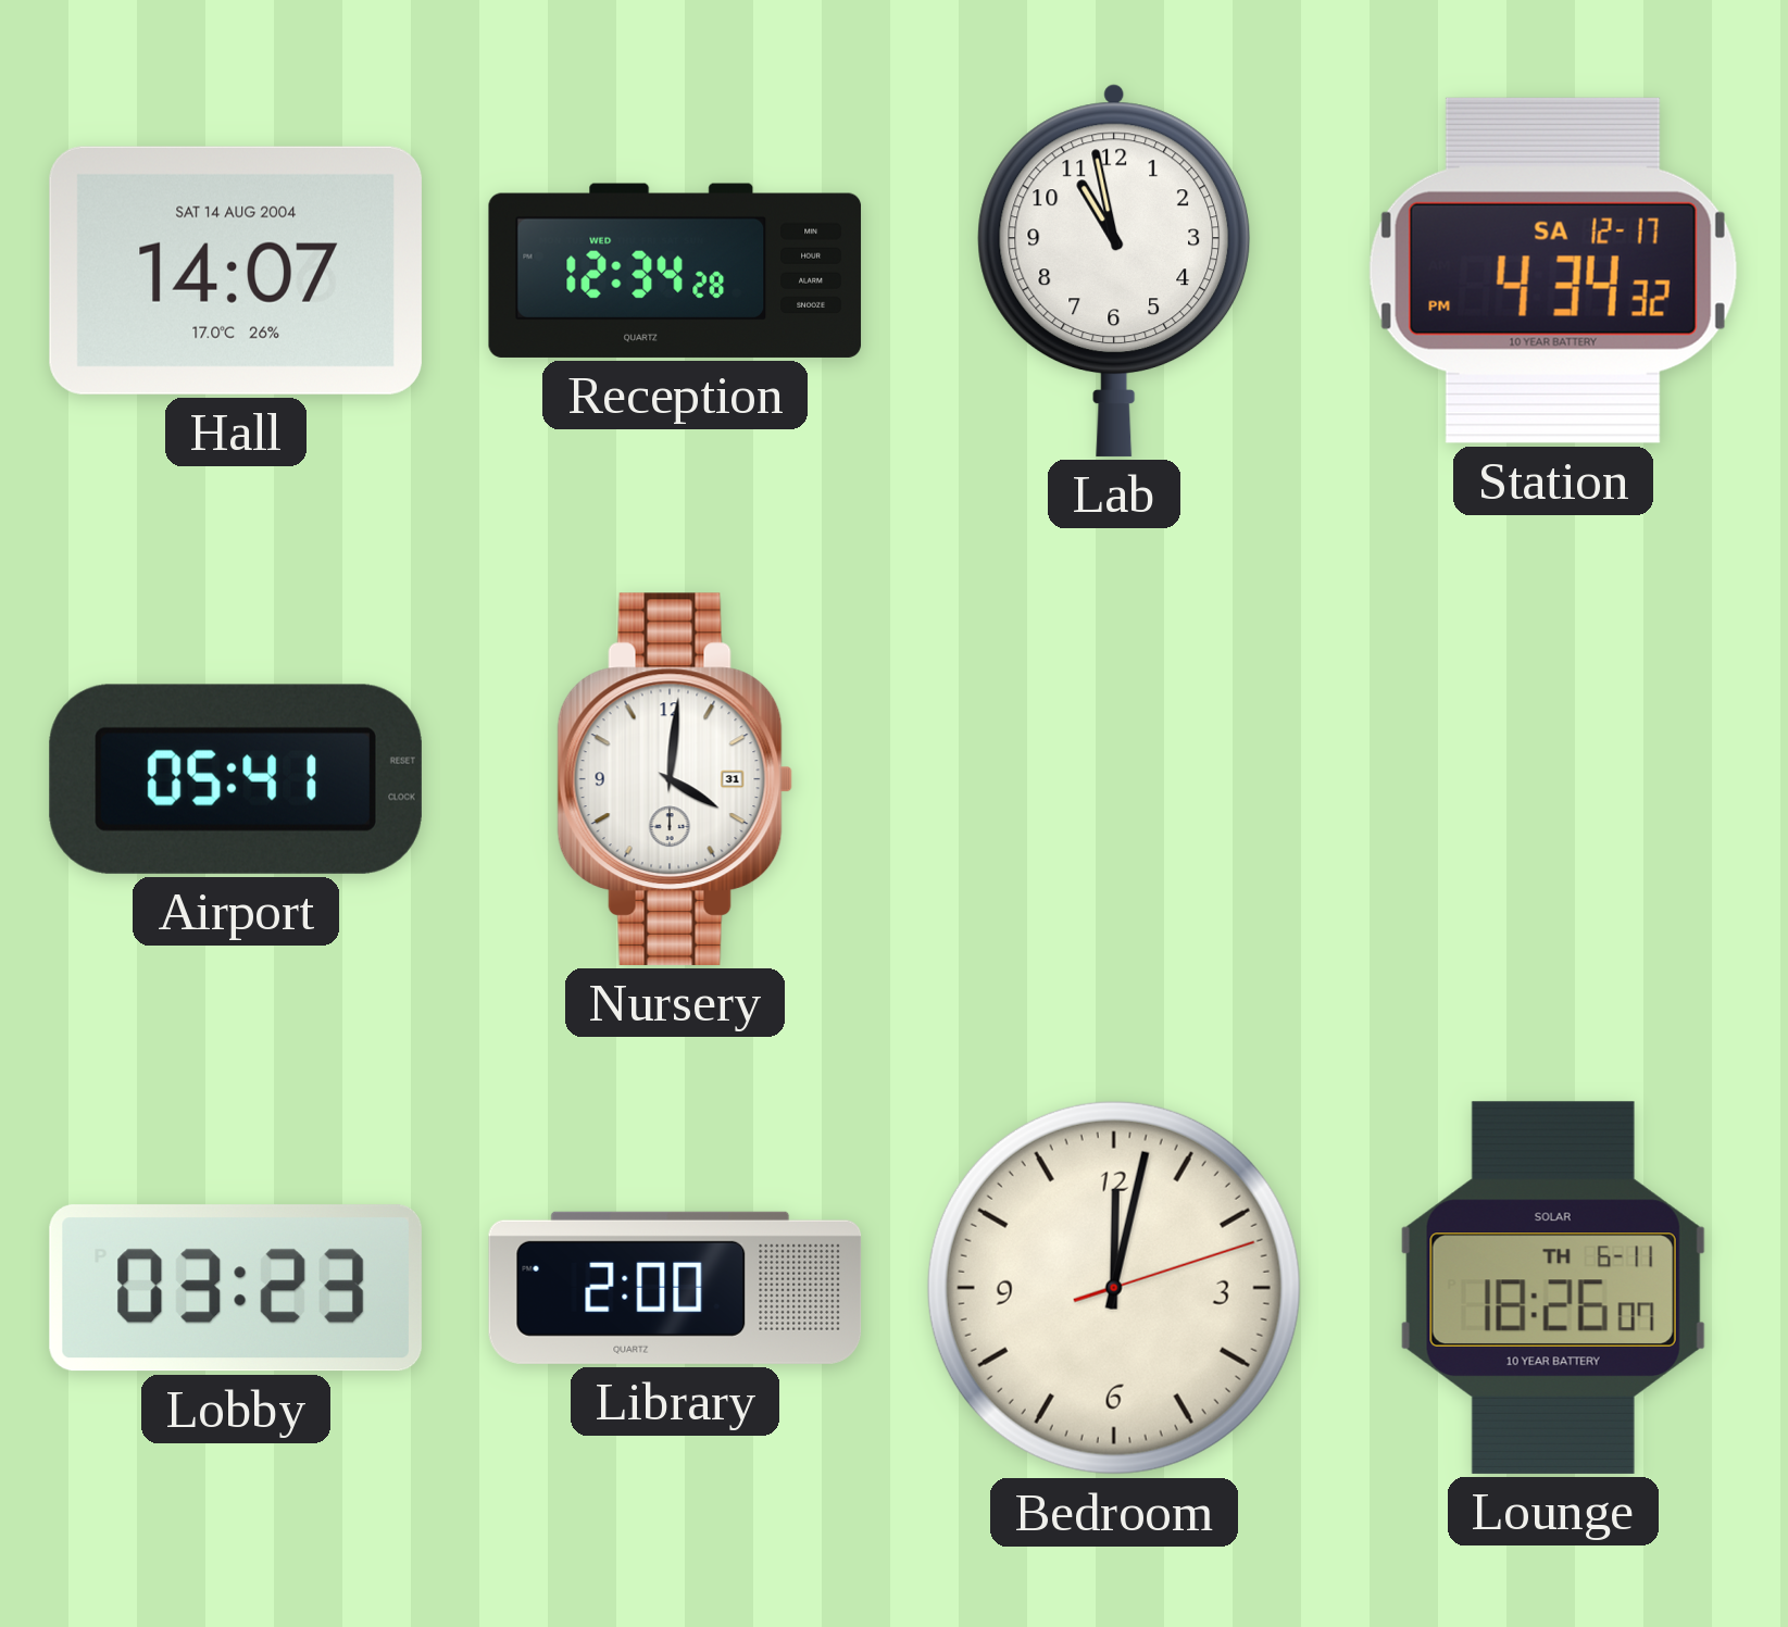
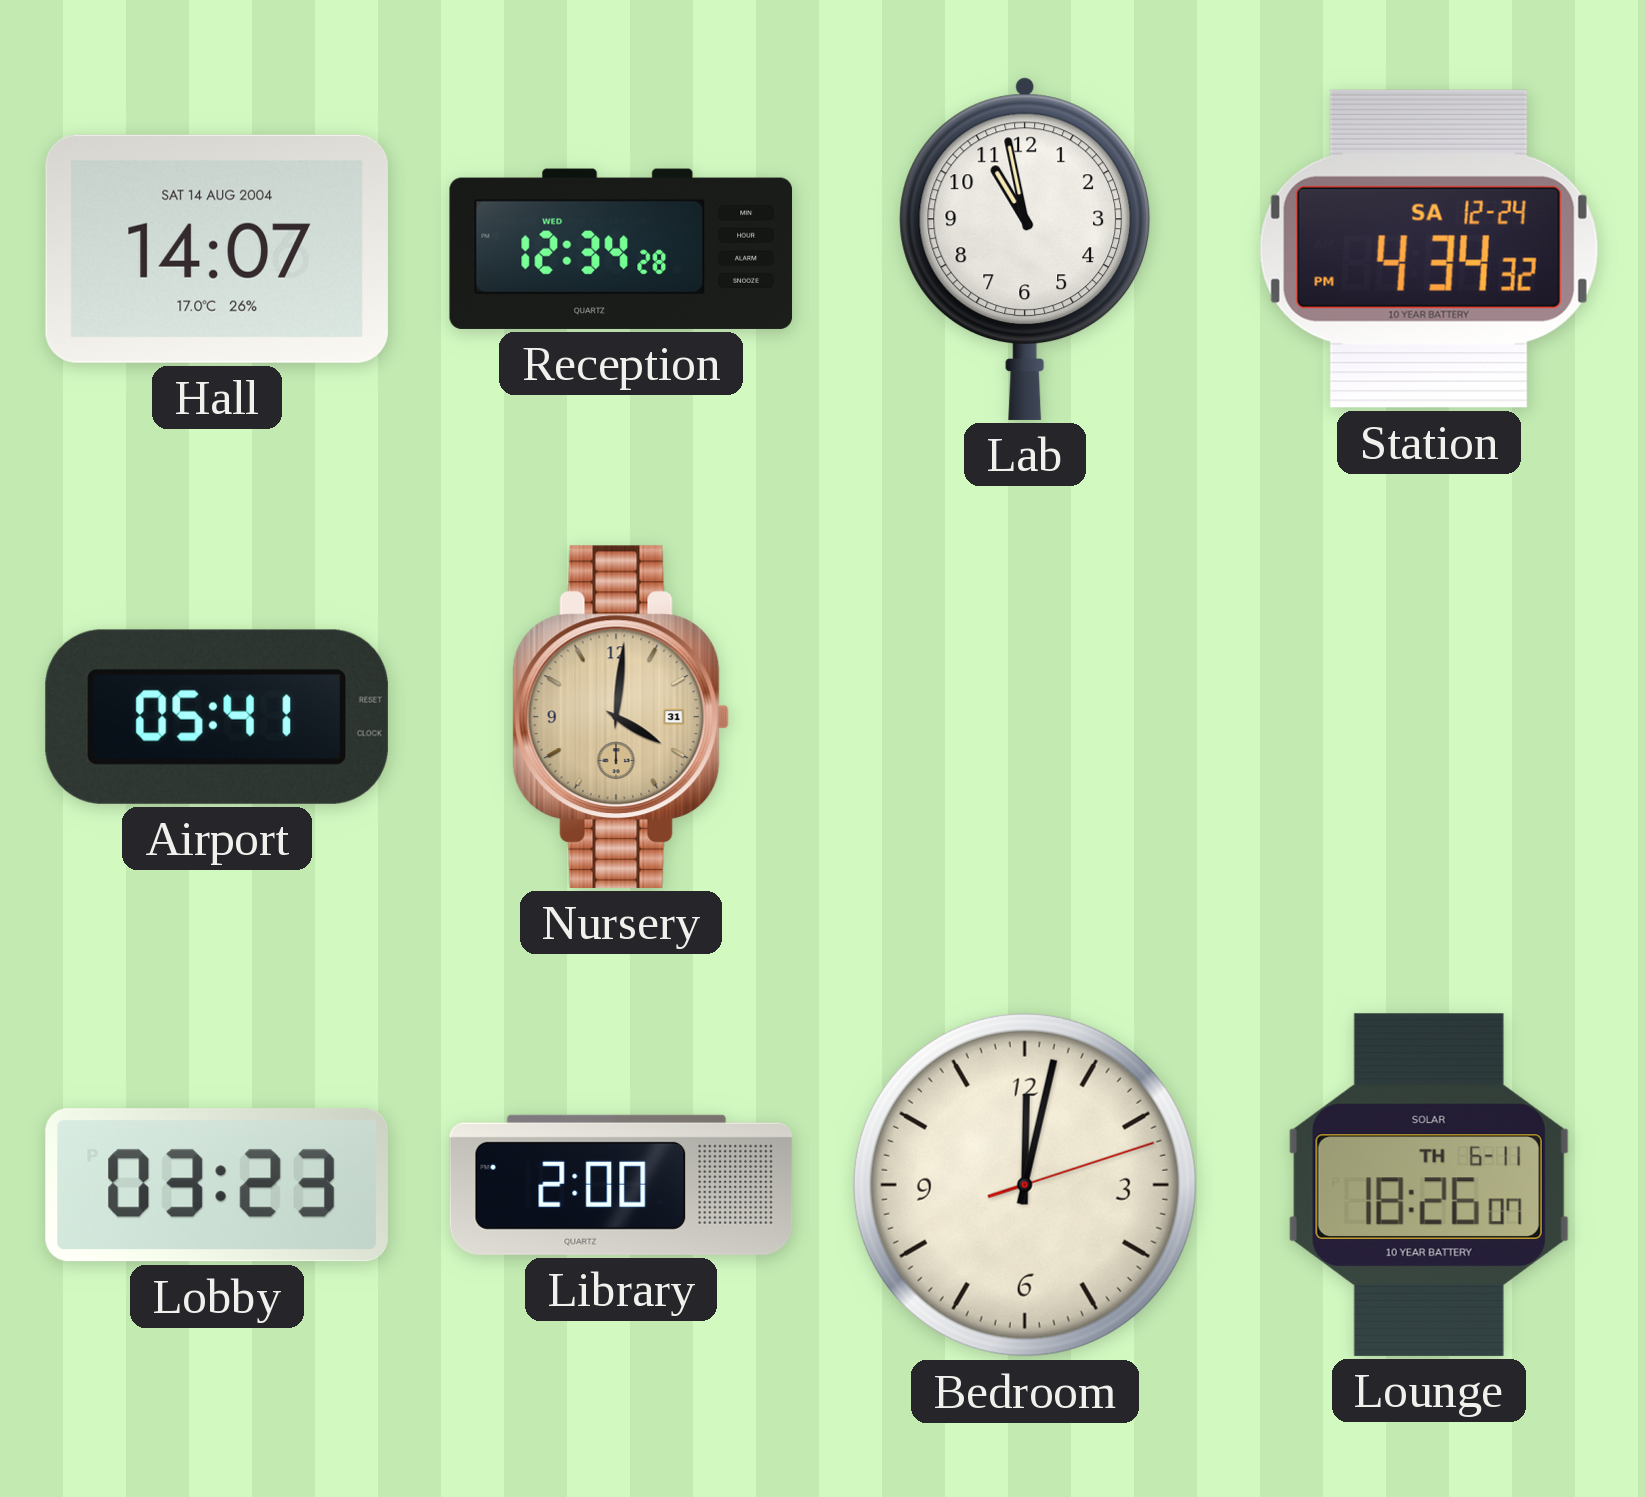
Station date: SA 12-17 -> SA 12-24 (1429, 249)
Nursery dial: white -> champagne (621, 717)
